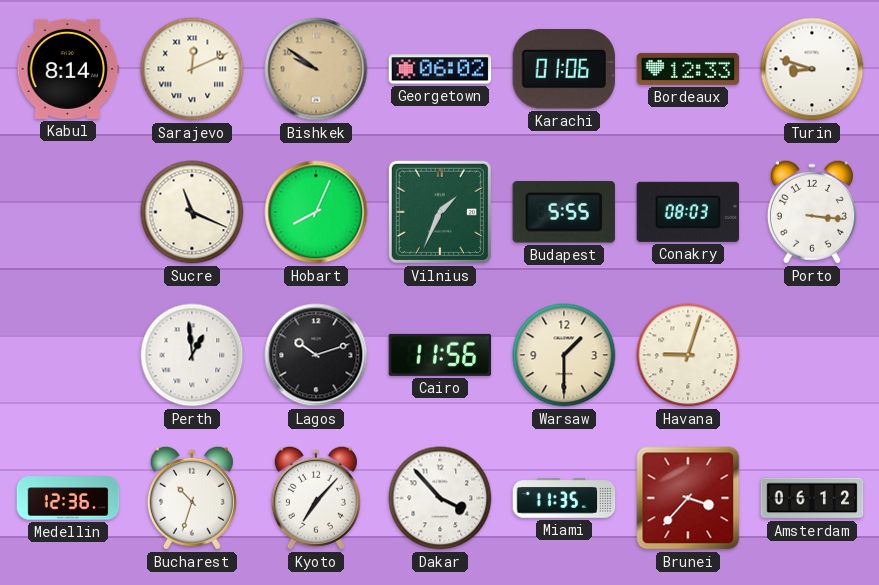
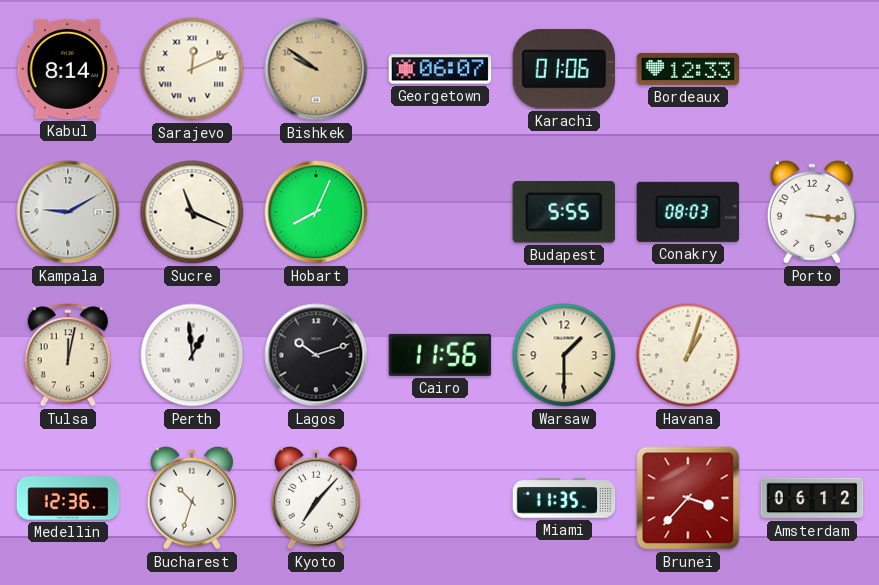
Georgetown: 06:02 -> 06:07 (440, 69)
Turin: 8:48 -> none (812, 69)
Kampala: none -> 9:10 (68, 212)
Vilnius: 1:34 -> none (440, 212)
Tulsa: none -> 12:02 (67, 355)
Havana: 9:03 -> 1:03 (688, 355)
Dakar: 3:53 -> none (440, 498)
